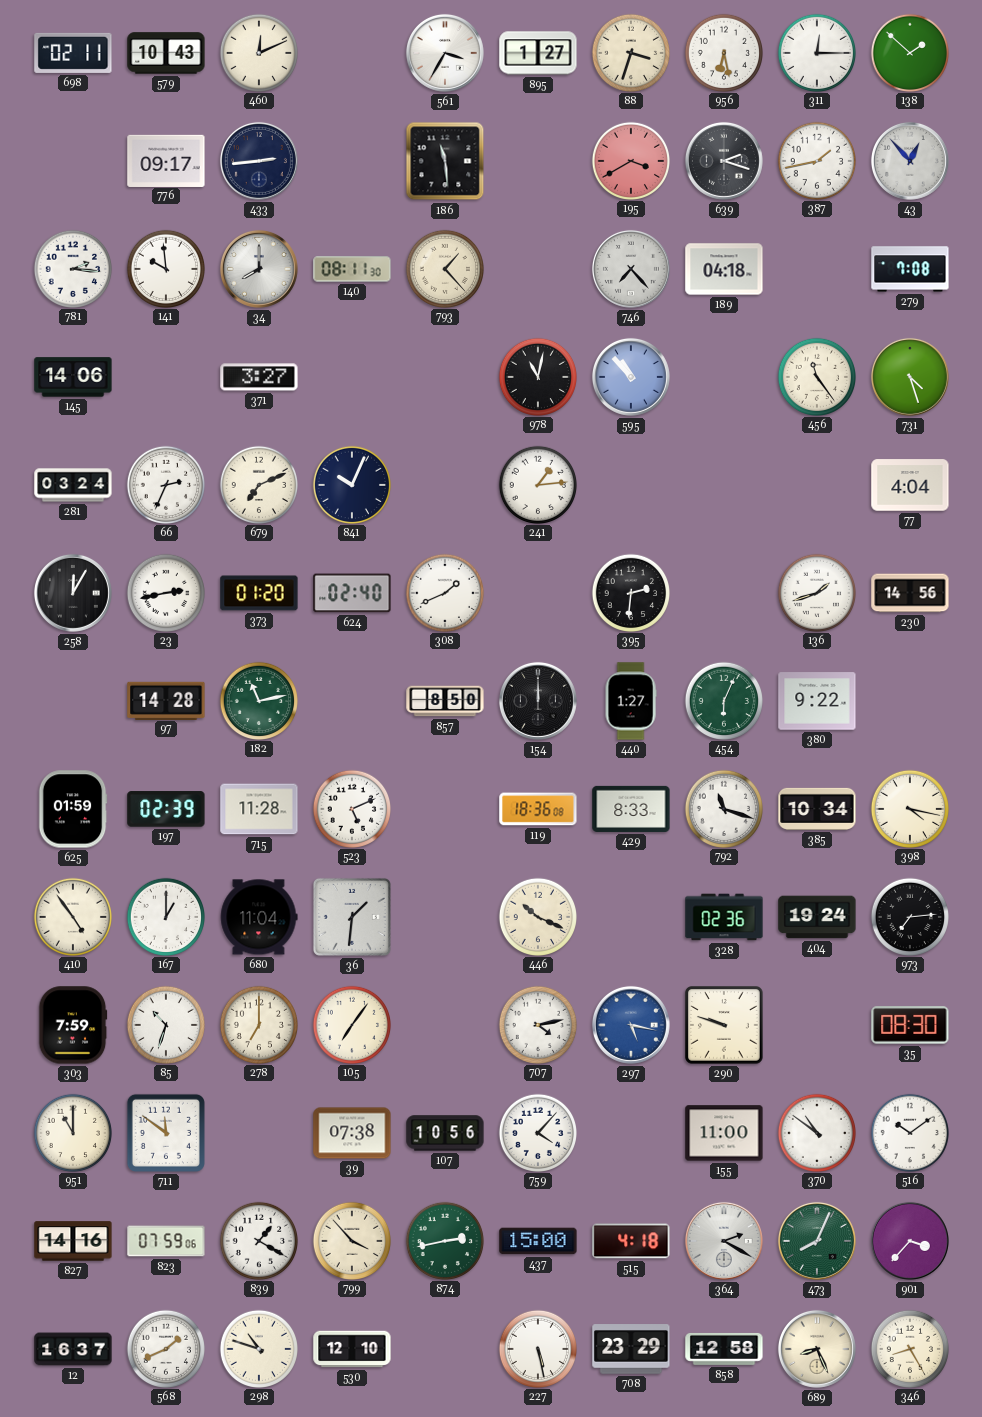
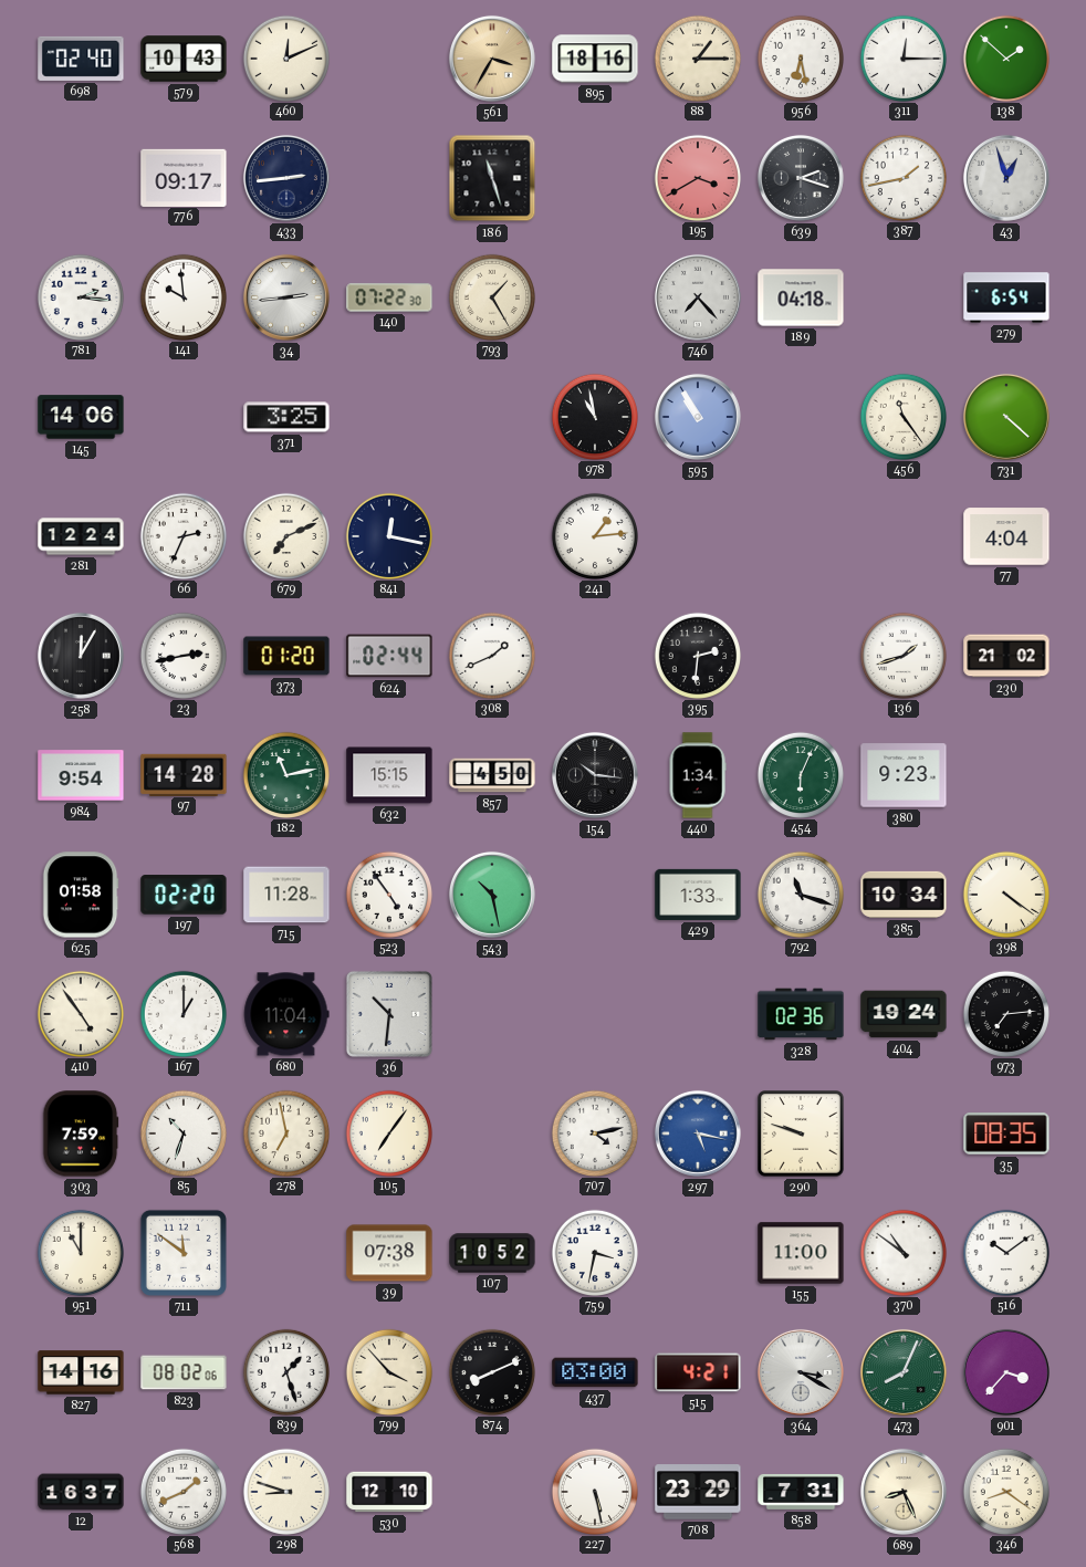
698: 02:11 -> 02:40 (81, 59)
561 dial: white -> champagne (492, 59)
895: 1:27 -> 18:16 (595, 59)
88: 3:33 -> 1:15 (697, 58)
186: 11:29 -> 11:27 (492, 178)
43: 12:53 -> 12:57 (1006, 178)
34: 8:00 -> 2:44 (286, 297)
140: 08:11 -> 07:22 (389, 297)
793: 1:23 -> 1:25 (491, 296)
279: 7:08 -> 6:54 (1006, 297)
371: 3:27 -> 3:25 (286, 417)
978: 11:02 -> 10:58 (594, 416)
595: 10:53 -> 10:55 (698, 417)
731: 4:27 -> 4:22 (1006, 417)
281: 03:24 -> 12:24 (81, 536)
841: 10:04 -> 12:17 (388, 535)
624: 02:40 -> 02:44 (389, 656)
230: 14:56 -> 21:02 (1006, 656)
984: none -> 9:54 (81, 775)
632: none -> 15:15 (389, 775)
857: 8:50 -> 4:50 (492, 775)
154: 12:00 -> 10:16 (595, 775)
440: 1:27 -> 1:34 (698, 775)
380: 9:22 -> 9:23 (904, 775)
625: 01:59 -> 01:58 (81, 895)
197: 02:39 -> 02:20 (184, 895)
523: 5:11 -> 4:54 (388, 894)
543: none -> 10:28 (492, 895)
119: 18:36 -> none (538, 809)
429: 8:33 -> 1:33 (698, 895)
398: 4:17 -> 4:21 (1005, 894)
36: 1:31 -> 10:31 (389, 1014)
446: 10:19 -> none (537, 916)
278: 7:00 -> 6:58 (285, 1132)
35: 08:30 -> 08:35 (1006, 1134)
107: 10:56 -> 10:52 (492, 1253)
759: 4:07 -> 3:32 (594, 1252)
823: 07:59 -> 08:02 (184, 1372)
839: 1:20 -> 1:27 (285, 1371)
874: 2:43 -> 8:11 (491, 1371)
874 dial: green -> black (491, 1371)
437: 15:00 -> 03:00 (595, 1372)
515: 4:18 -> 4:21 (698, 1372)
364: 2:20 -> 3:20 (801, 1372)
298: 10:48 -> 8:48 (285, 1491)
858: 12:58 -> 7:31 (801, 1492)
346: 8:25 -> 8:21 (1005, 1491)
